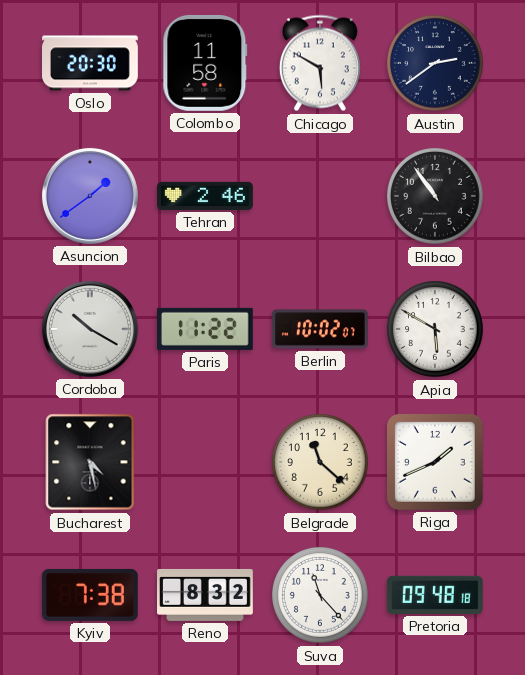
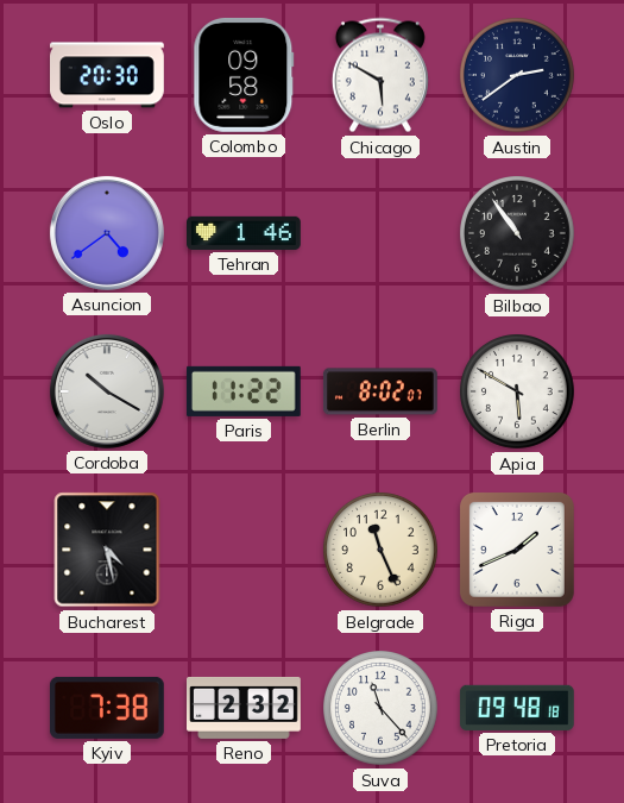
Colombo: 11:58 -> 09:58 (244, 75)
Asuncion: 1:39 -> 4:39 (107, 233)
Tehran: 2:46 -> 1:46 (245, 233)
Berlin: 10:02 -> 8:02 (380, 391)
Belgrade: 11:22 -> 11:26 (382, 551)
Reno: 8:32 -> 2:32 (245, 708)
